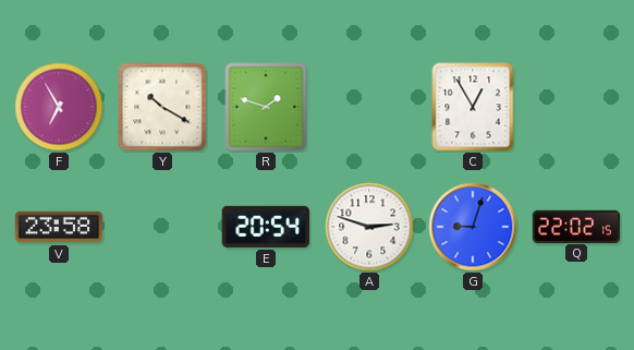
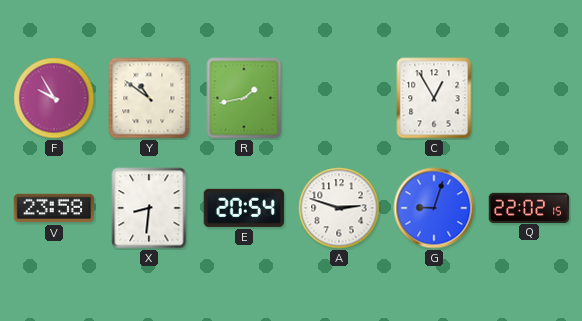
F: 6:55 -> 9:55 (54, 98)
Y: 10:20 -> 10:51 (149, 98)
R: 1:48 -> 1:43 (244, 98)
X: none -> 8:31 (149, 208)
